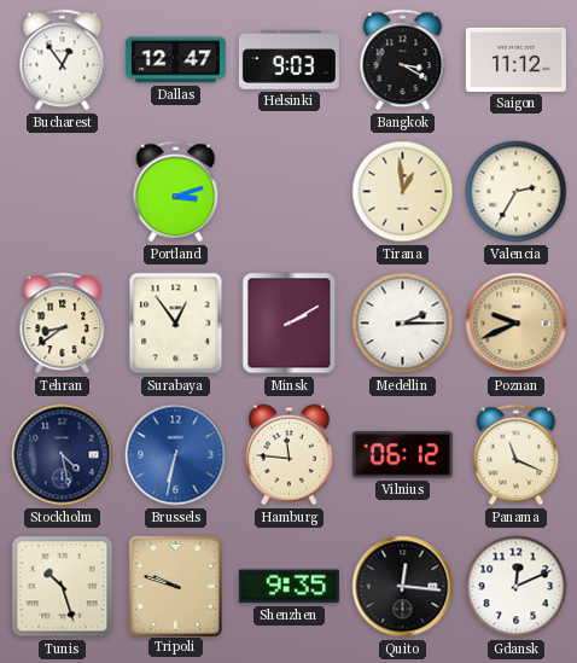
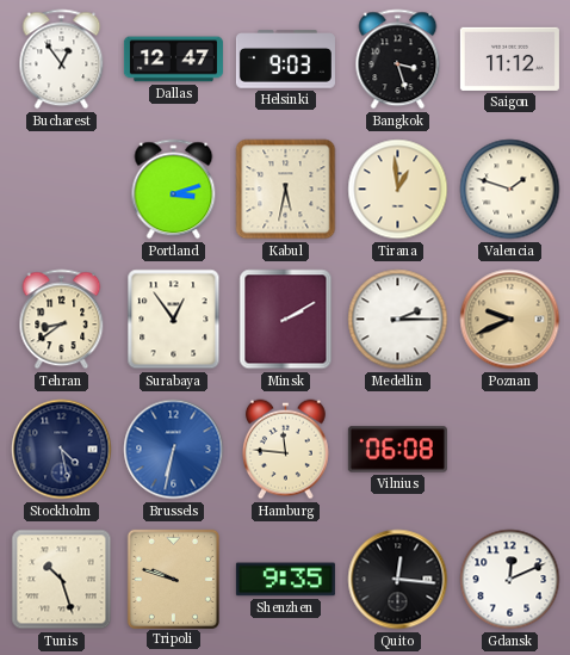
Bangkok: 3:20 -> 3:27 (398, 60)
Kabul: none -> 5:32 (286, 190)
Valencia: 2:35 -> 1:48 (510, 190)
Vilnius: 06:12 -> 06:08 (397, 450)
Panama: 11:19 -> none (517, 455)
